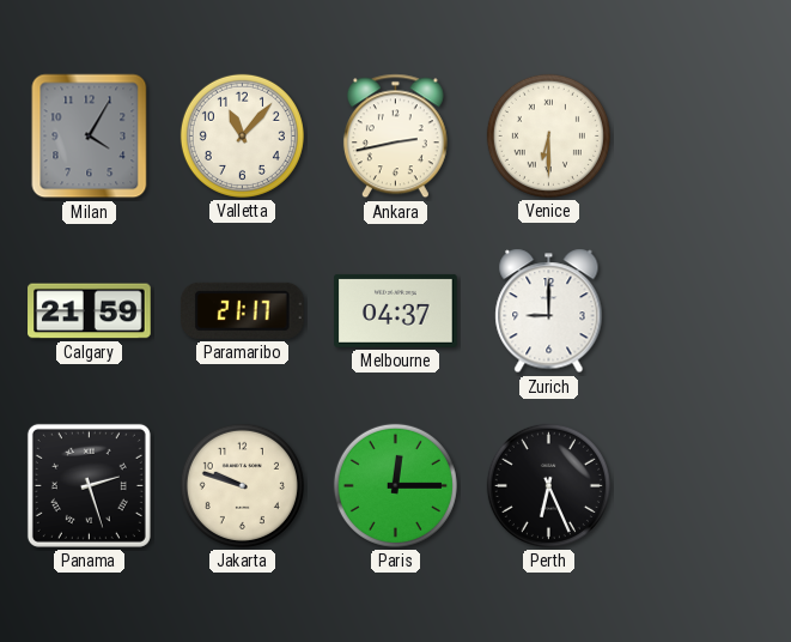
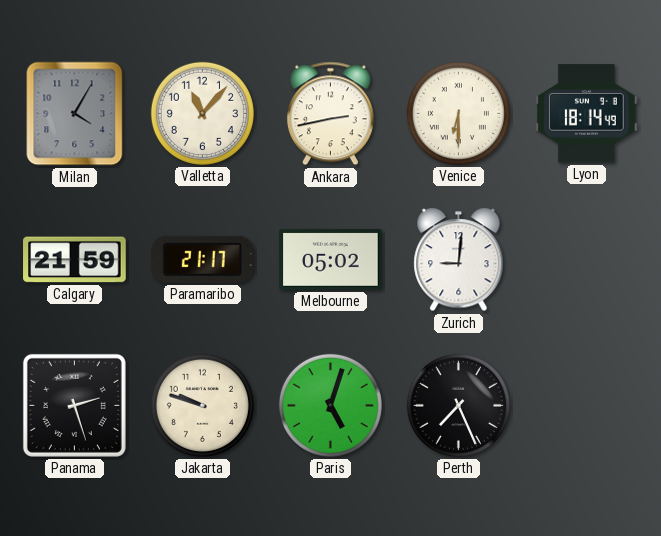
Lyon: none -> 18:14 (587, 114)
Melbourne: 04:37 -> 05:02 (331, 259)
Zurich: 9:00 -> 9:01 (459, 260)
Paris: 12:15 -> 5:03 (330, 405)
Perth: 6:26 -> 7:26 (458, 405)
